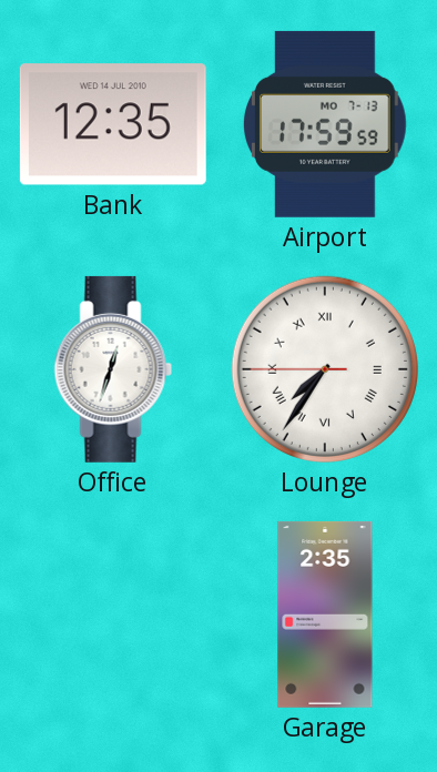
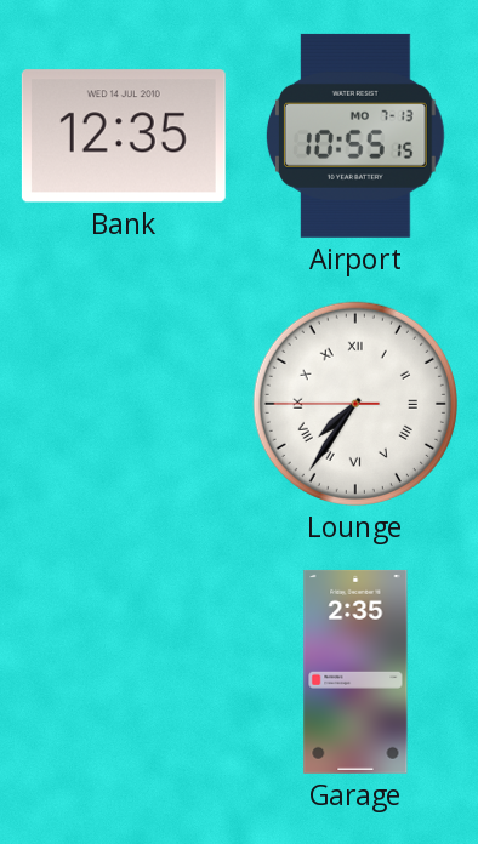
Airport: 17:59 -> 10:55 (355, 136)
Office: 12:33 -> none (113, 369)
